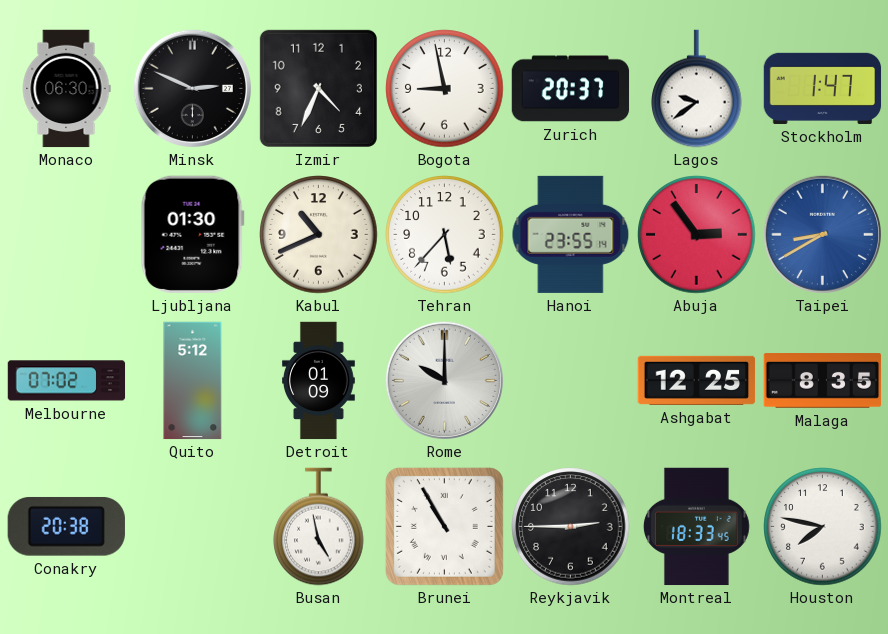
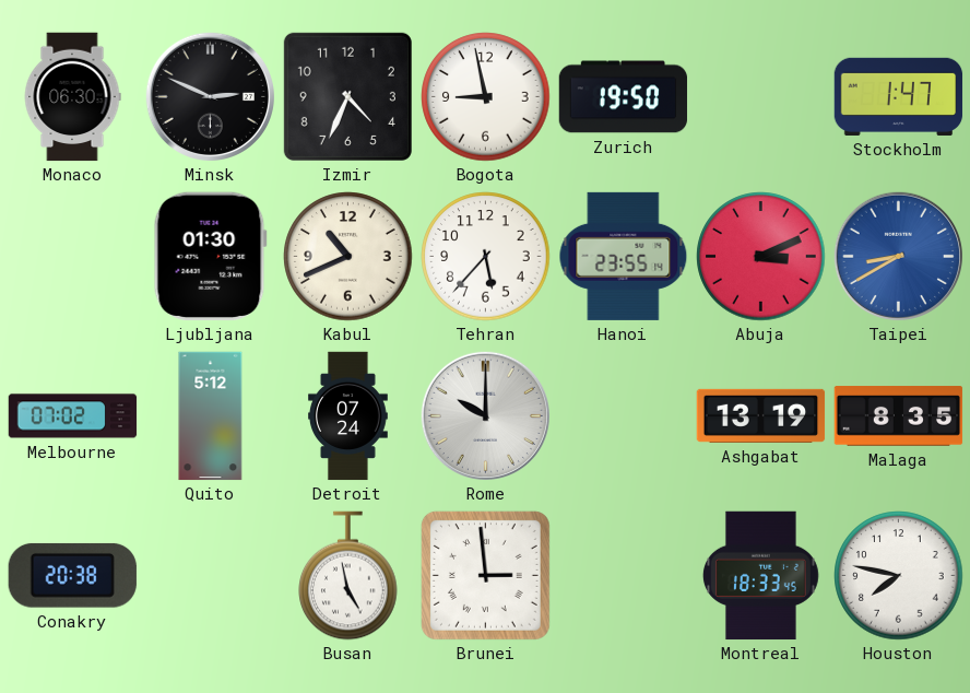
Zurich: 20:37 -> 19:50 (624, 97)
Lagos: 9:39 -> none (697, 89)
Abuja: 2:54 -> 3:11 (761, 257)
Detroit: 01:09 -> 07:24 (348, 416)
Ashgabat: 12:25 -> 13:19 (761, 415)
Brunei: 10:55 -> 2:59 (485, 575)
Reykjavik: 2:45 -> none (571, 527)
